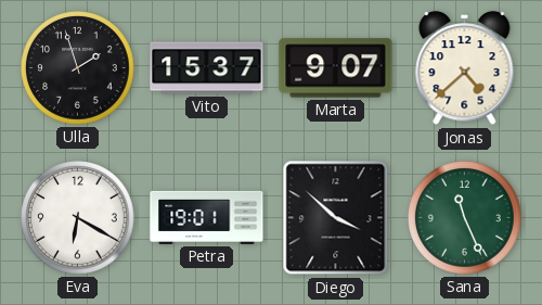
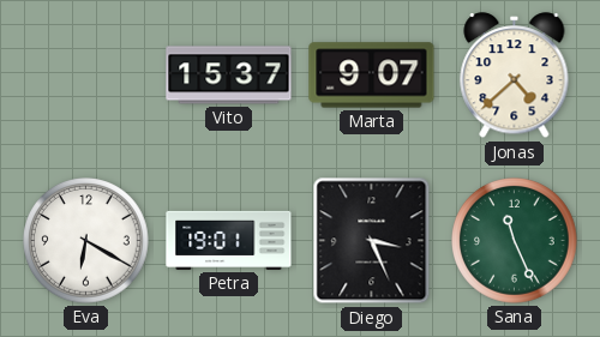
Ulla: 1:57 -> none (78, 68)
Diego: 3:52 -> 3:26 (372, 241)
